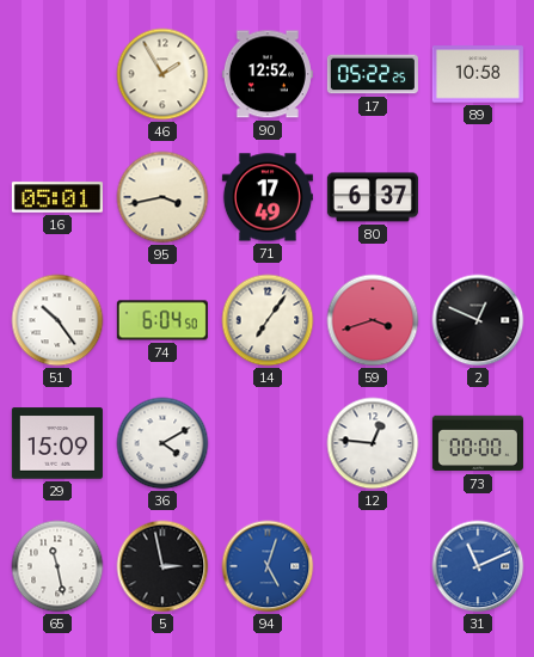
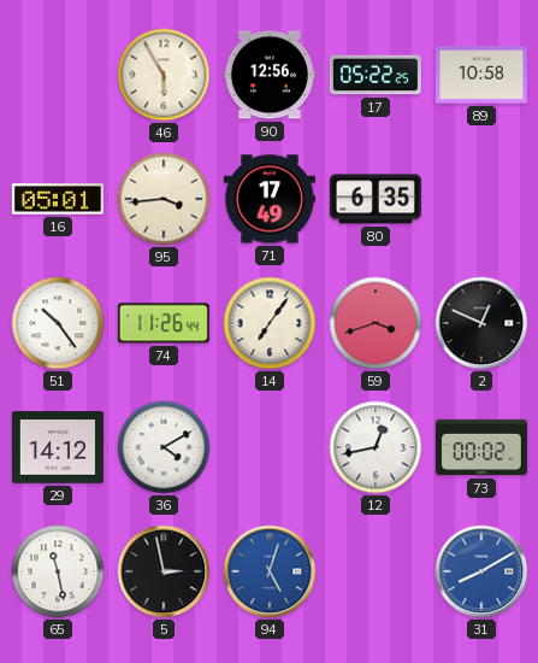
46: 1:55 -> 5:55 (164, 75)
90: 12:52 -> 12:56 (270, 75)
95: 3:43 -> 3:44 (164, 199)
80: 6:37 -> 6:35 (376, 199)
74: 6:04 -> 11:26 (164, 323)
29: 15:09 -> 14:12 (58, 447)
12: 12:46 -> 12:43 (376, 447)
73: 00:00 -> 00:02 (481, 447)
31: 11:11 -> 8:10 (481, 571)
